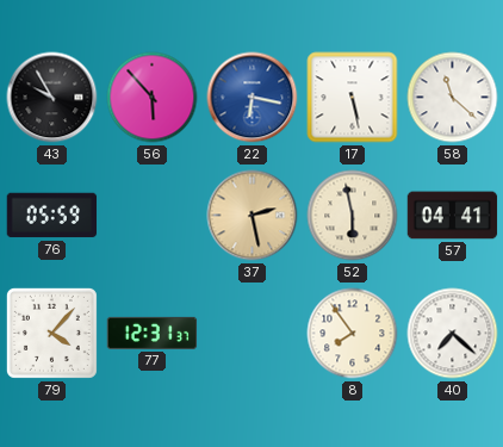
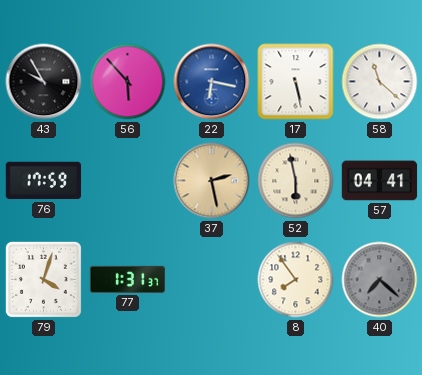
76: 05:59 -> 17:59 (44, 181)
79: 4:07 -> 4:03 (43, 279)
77: 12:31 -> 1:31 (128, 279)
40 dial: white -> grey (380, 280)
